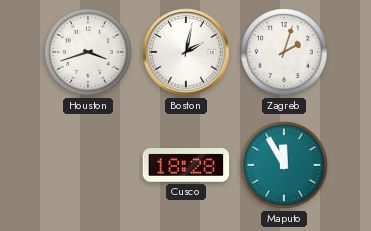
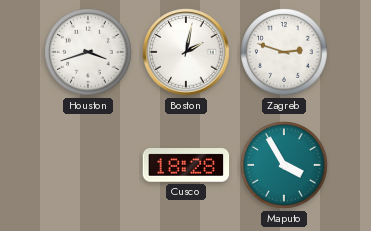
Zagreb: 2:03 -> 2:48 (284, 52)
Maputo: 11:55 -> 3:55 (284, 165)
